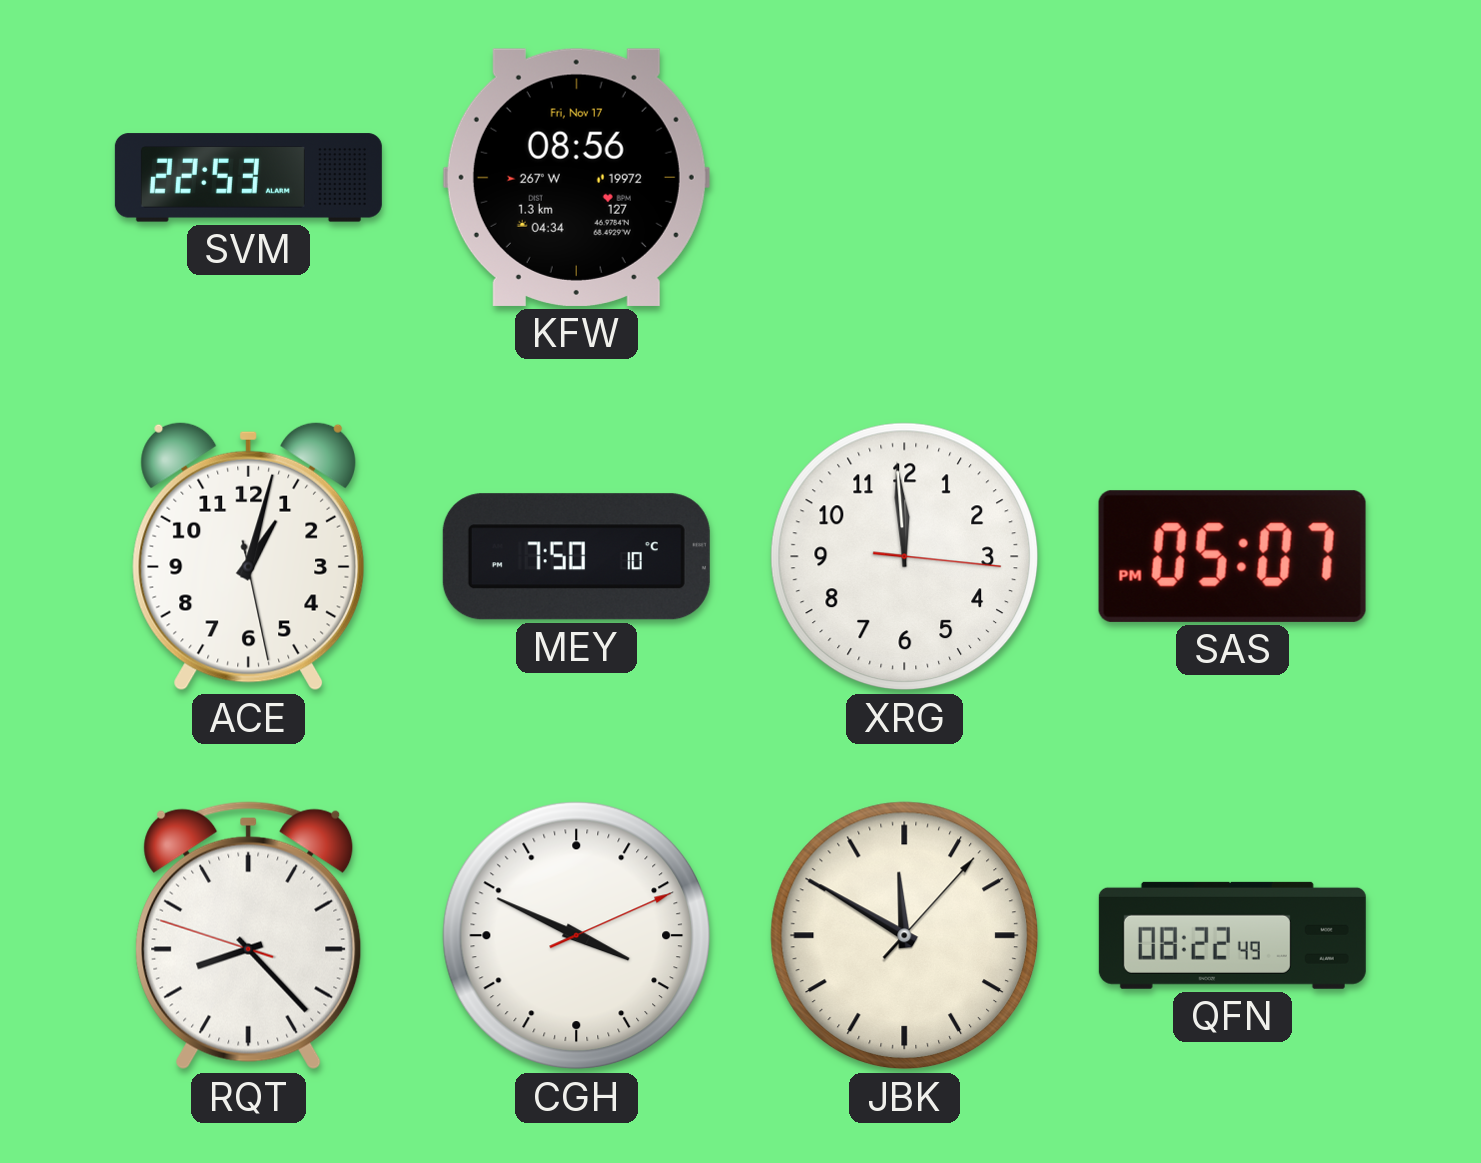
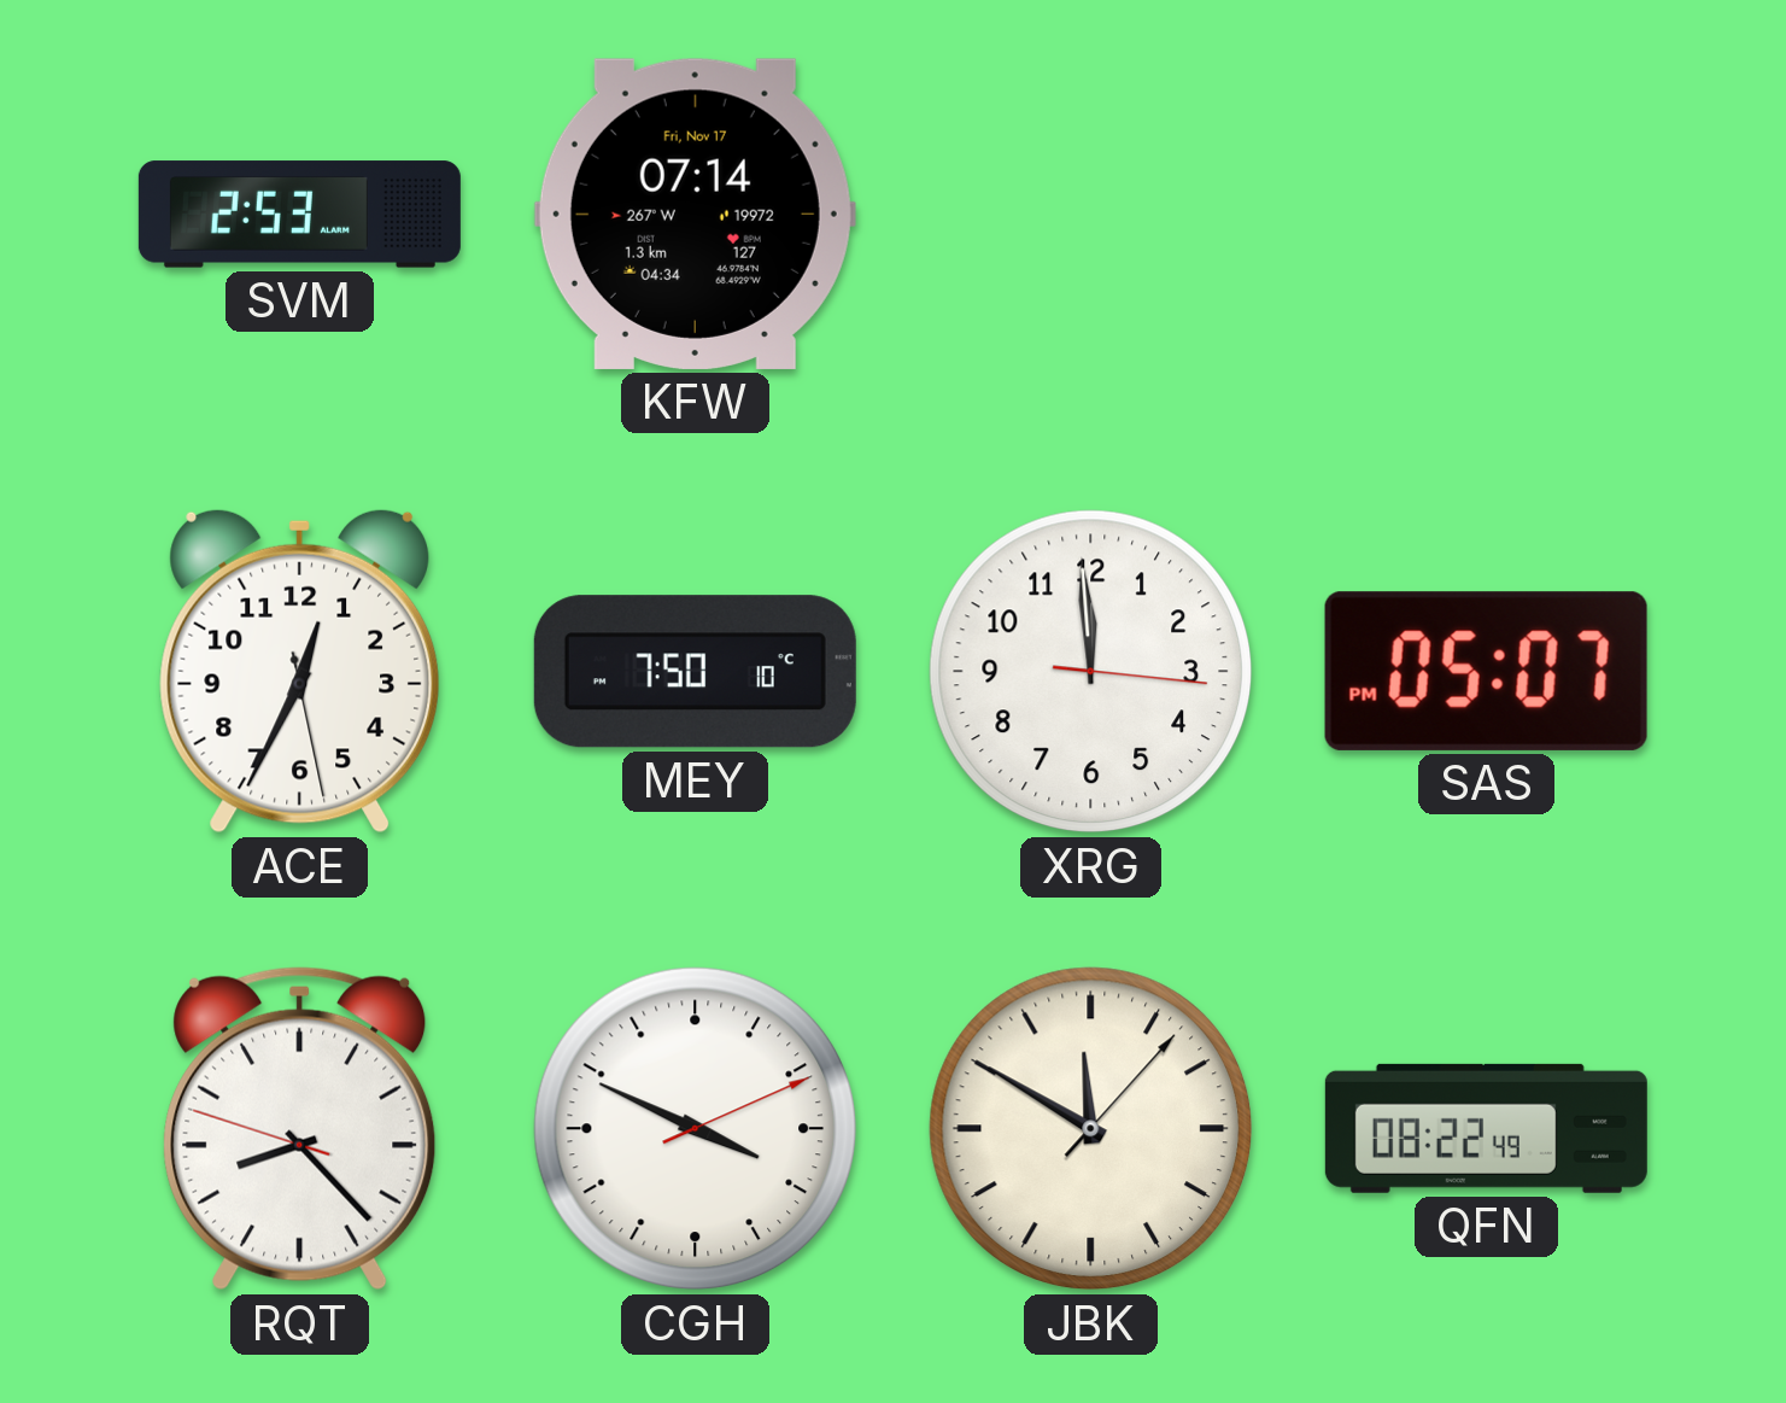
SVM: 22:53 -> 2:53 (299, 215)
KFW: 08:56 -> 07:14 (695, 214)
ACE: 1:02 -> 12:34 (299, 671)
